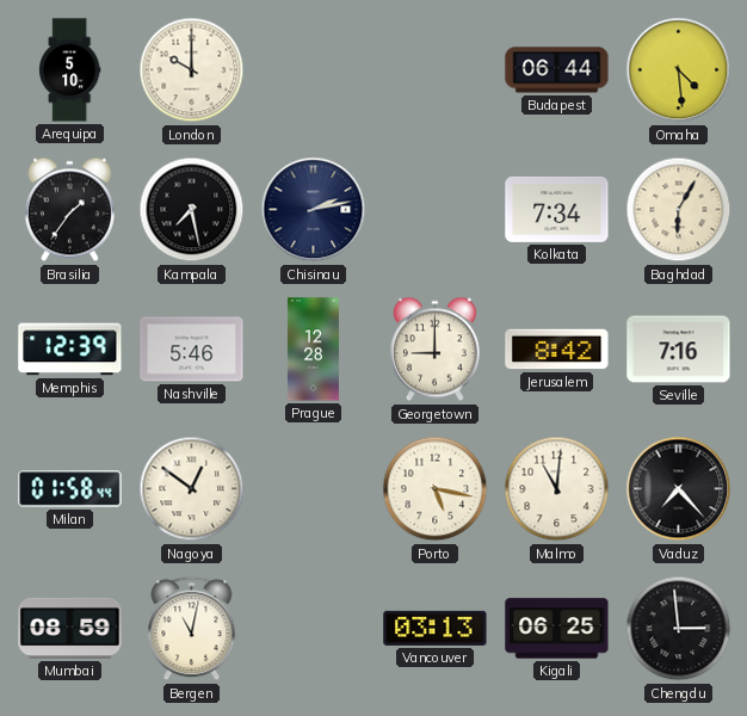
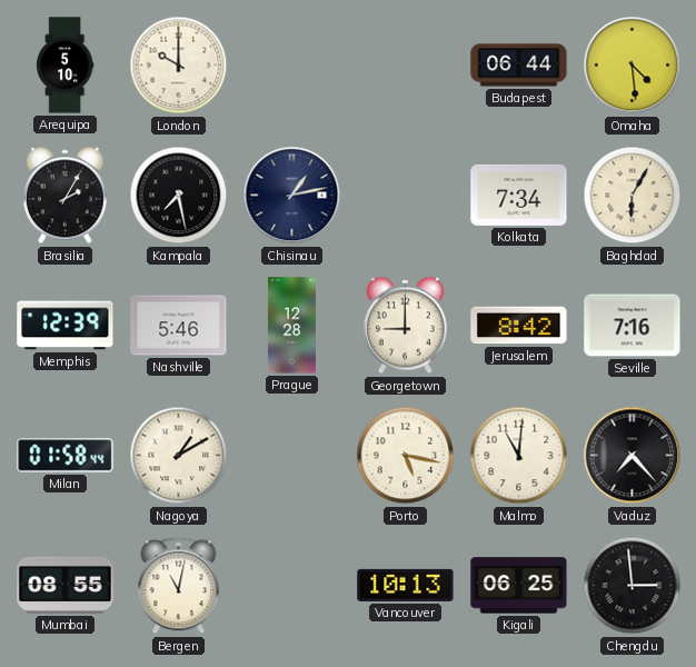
Brasilia: 1:36 -> 2:05 (64, 196)
Chisinau: 2:13 -> 1:13 (292, 196)
Nagoya: 12:51 -> 1:10 (179, 456)
Mumbai: 08:59 -> 08:55 (66, 585)
Vancouver: 03:13 -> 10:13 (406, 585)
